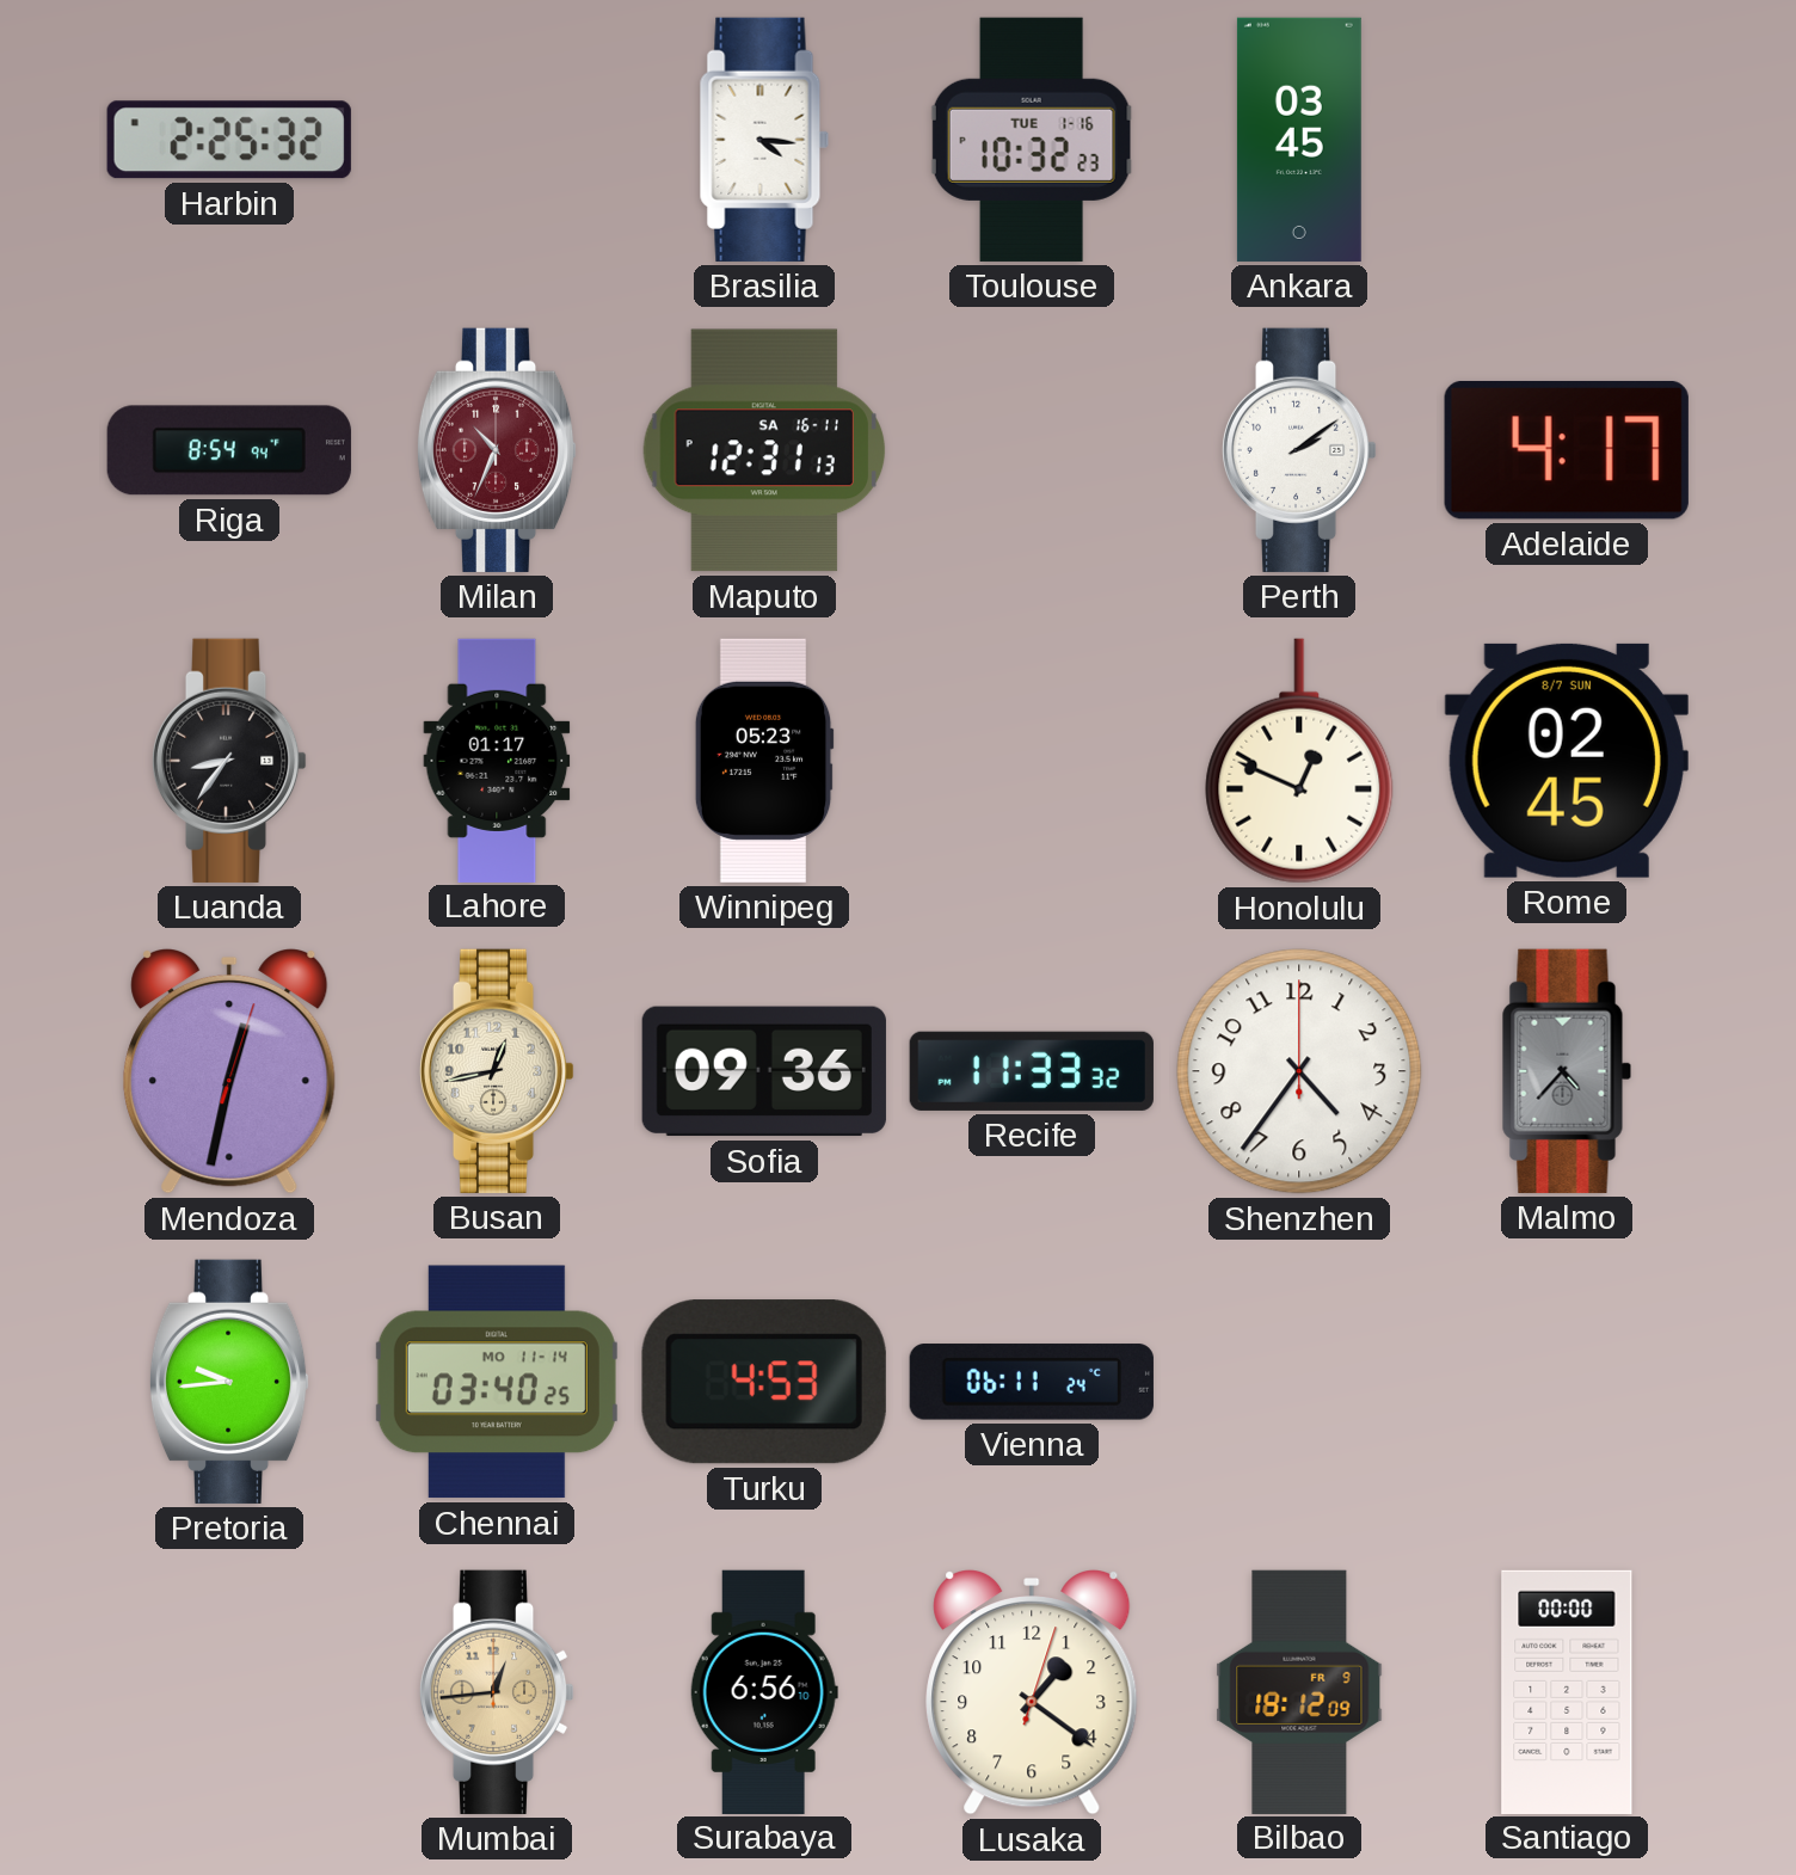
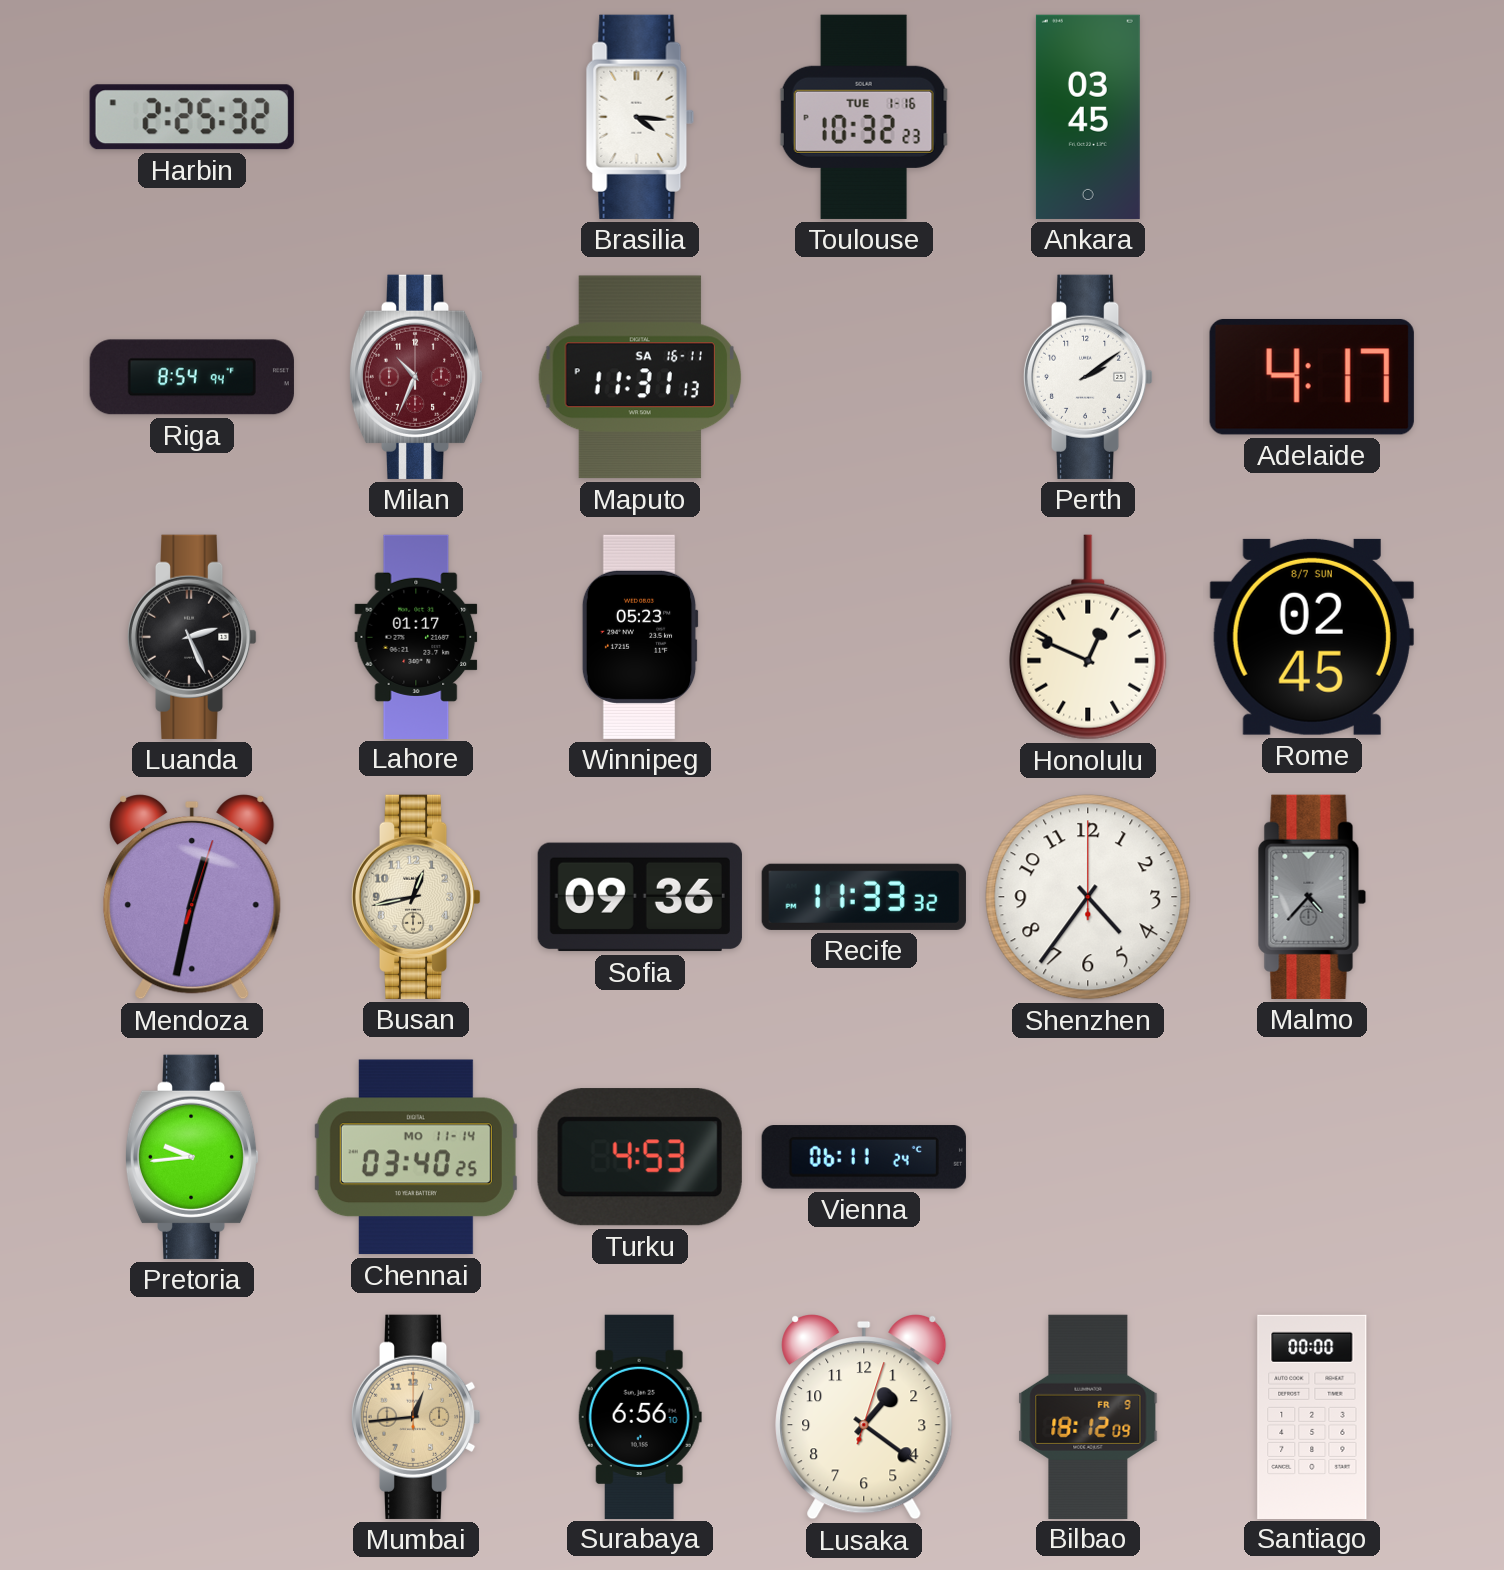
Maputo: 12:31 -> 11:31 (640, 377)
Luanda: 8:36 -> 2:26 (192, 637)
